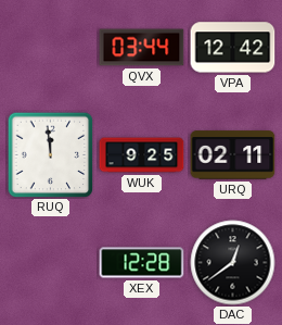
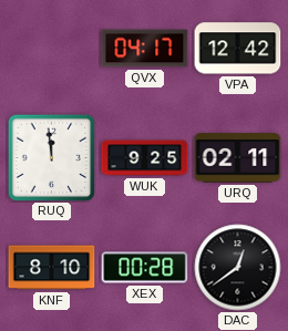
QVX: 03:44 -> 04:17 (145, 49)
KNF: none -> 8:10 (52, 268)
XEX: 12:28 -> 00:28 (145, 268)
